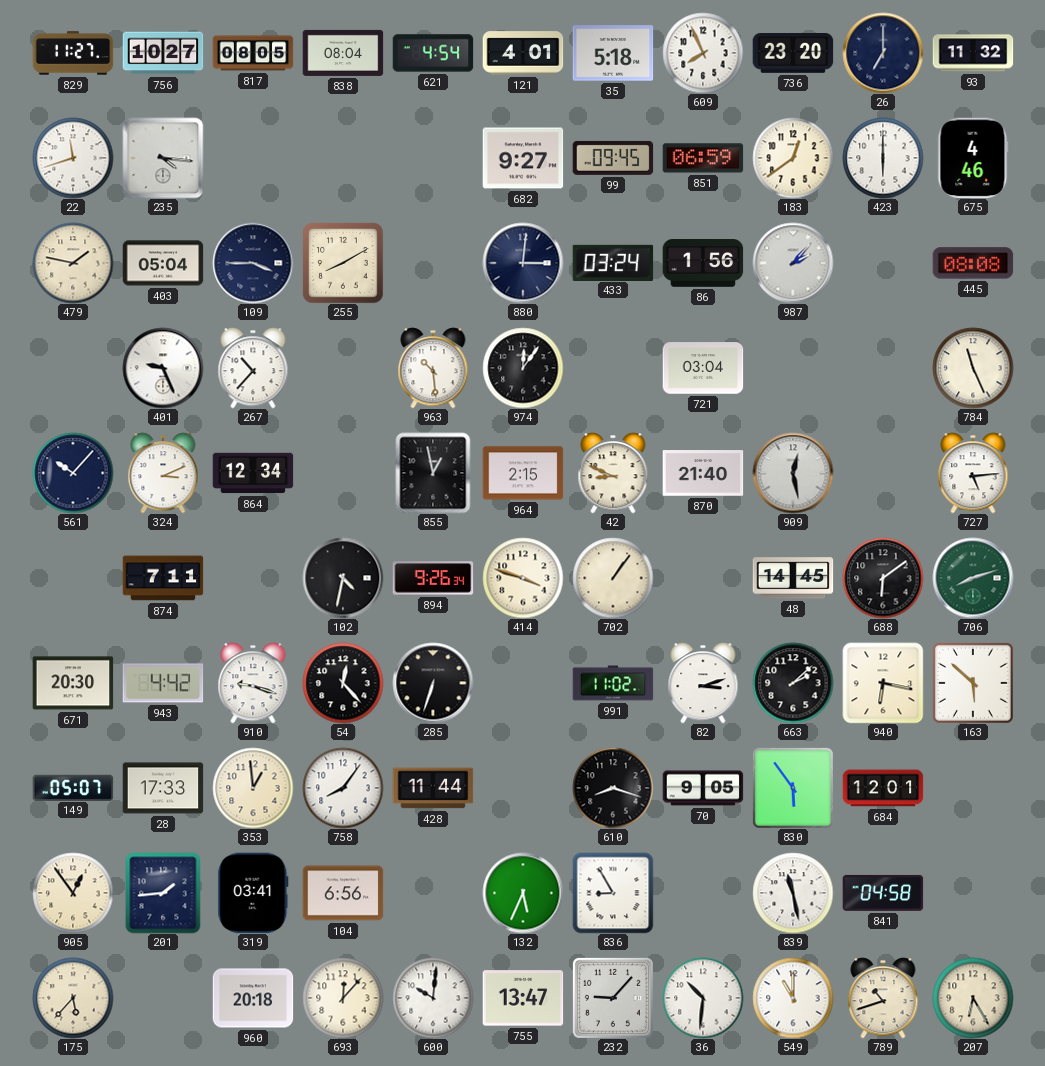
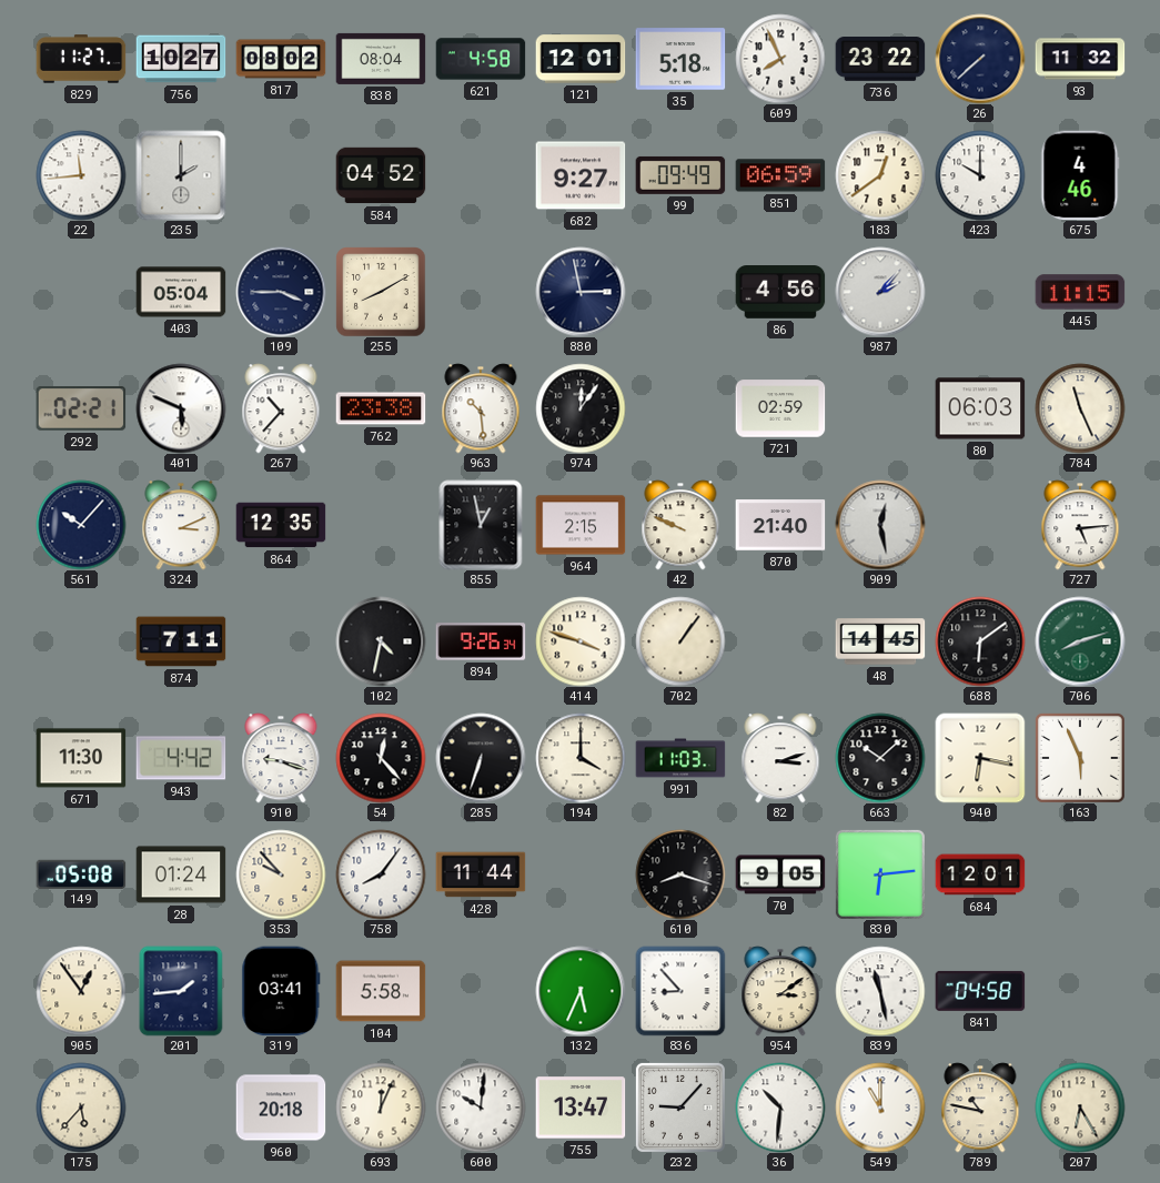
817: 08:05 -> 08:02 (281, 59)
621: 4:54 -> 4:58 (481, 59)
121: 4:01 -> 12:01 (581, 59)
736: 23:20 -> 23:22 (880, 60)
26: 7:00 -> 7:38 (980, 59)
22: 11:42 -> 11:44 (81, 175)
235: 4:16 -> 2:00 (181, 175)
584: none -> 04:52 (381, 175)
99: 09:45 -> 09:49 (680, 175)
423: 6:00 -> 10:00 (980, 175)
479: 1:47 -> none (73, 263)
880: 3:01 -> 2:58 (581, 292)
433: 03:24 -> none (613, 262)
86: 1:56 -> 4:56 (780, 293)
445: 08:08 -> 11:15 (1080, 292)
292: none -> 02:21 (81, 408)
401: 9:26 -> 5:49 (181, 408)
762: none -> 23:38 (381, 408)
721: 03:04 -> 02:59 (780, 408)
80: none -> 06:03 (980, 408)
864: 12:34 -> 12:35 (281, 525)
42: 8:49 -> 9:49 (680, 525)
671: 20:30 -> 11:30 (81, 758)
194: none -> 4:00 (581, 758)
991: 11:02 -> 11:03 (680, 758)
663: 2:08 -> 10:08 (880, 758)
163: 5:52 -> 5:56 (1080, 758)
149: 05:07 -> 05:08 (81, 873)
28: 17:33 -> 01:24 (181, 874)
353: 12:59 -> 9:53 (281, 874)
830: 5:54 -> 6:14 (880, 874)
104: 6:56 -> 5:58 (381, 991)
836: 8:55 -> 8:53 (680, 991)
954: none -> 3:09 (780, 991)
693: 12:07 -> 12:04 (381, 1108)
789: 10:42 -> 10:47 (980, 1108)
